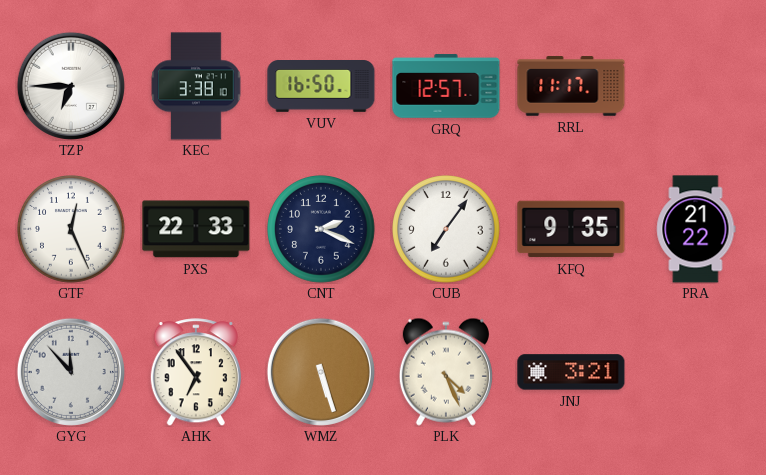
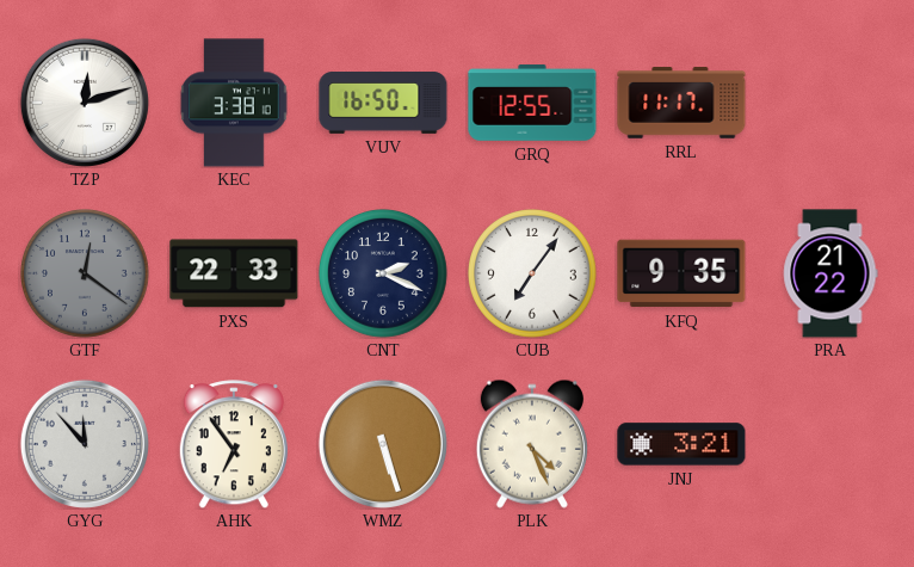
TZP: 6:45 -> 12:12 (85, 103)
GRQ: 12:57 -> 12:55 (532, 103)
GTF: 12:26 -> 12:21 (86, 275)
GTF dial: white -> grey (86, 275)
